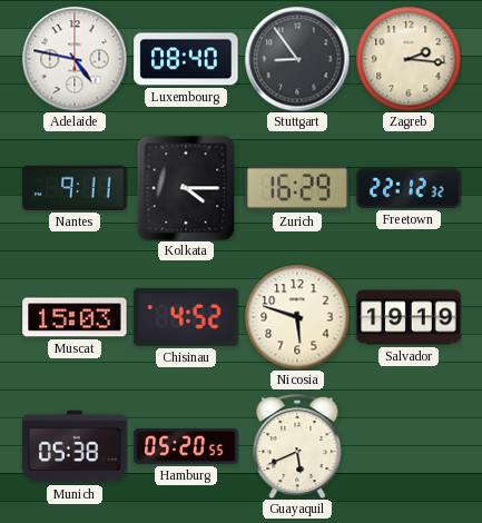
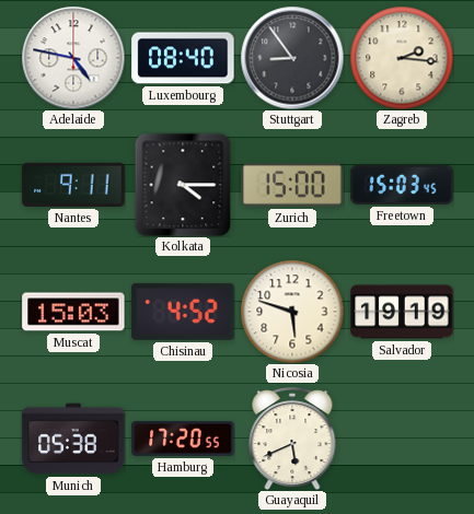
Zurich: 16:29 -> 15:00 (292, 185)
Freetown: 22:12 -> 15:03 (402, 185)
Hamburg: 05:20 -> 17:20 (183, 439)
